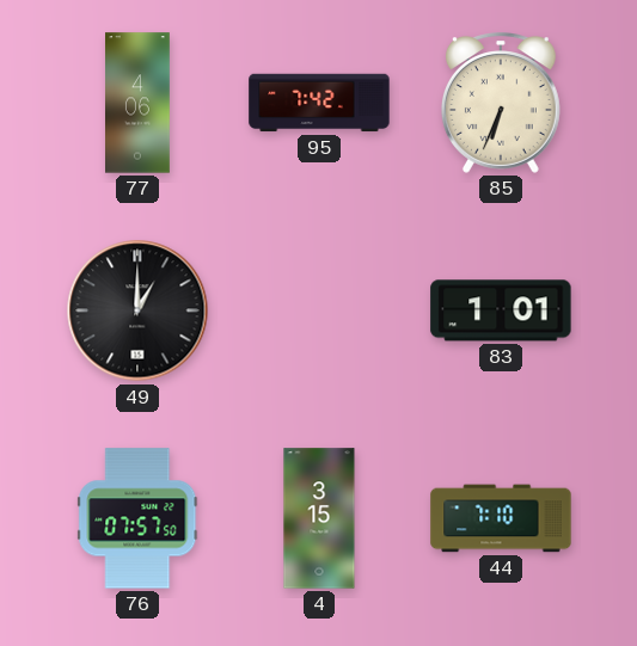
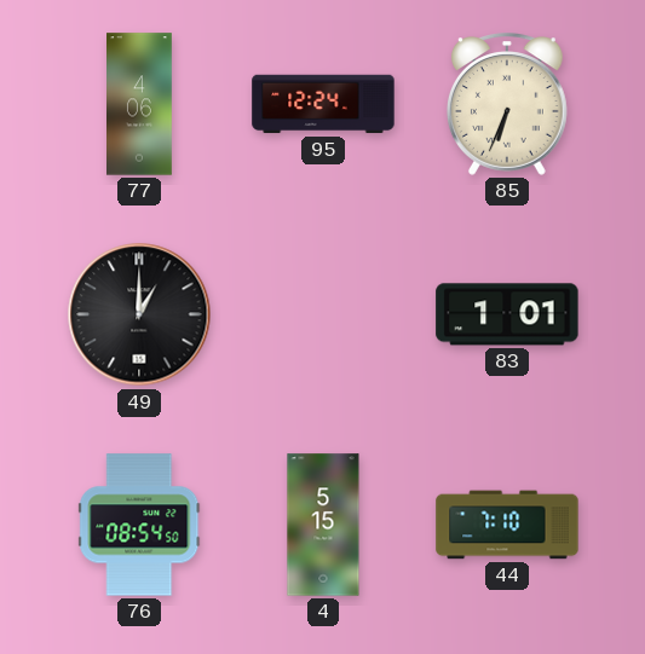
95: 7:42 -> 12:24 (323, 104)
76: 07:57 -> 08:54 (139, 525)
4: 3:15 -> 5:15 (323, 525)
